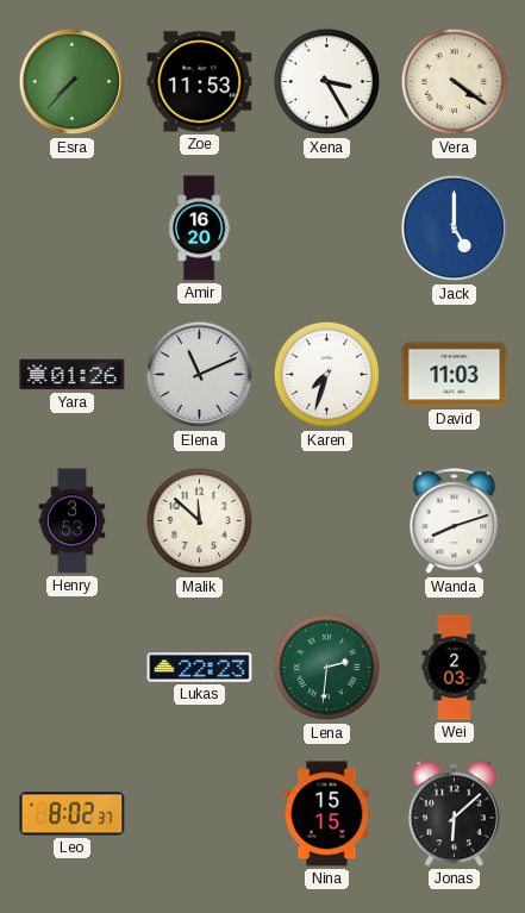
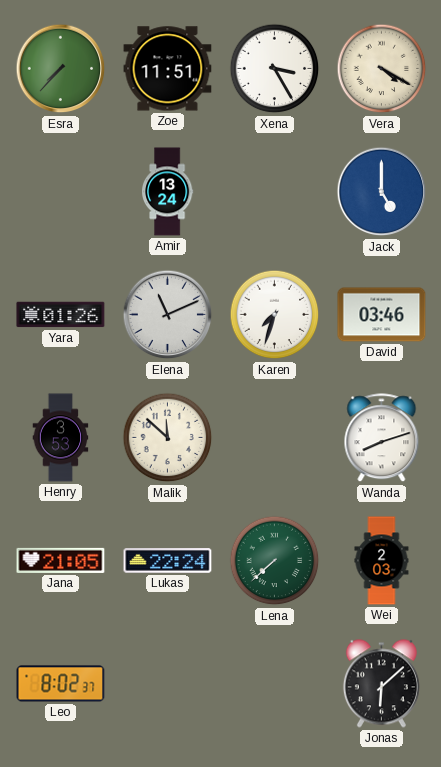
Zoe: 11:53 -> 11:51 (168, 69)
Vera: 4:21 -> 4:20 (382, 69)
Amir: 16:20 -> 13:24 (168, 192)
David: 11:03 -> 03:46 (382, 315)
Jana: none -> 21:05 (61, 560)
Lukas: 22:23 -> 22:24 (168, 561)
Lena: 2:31 -> 7:38 (275, 561)
Nina: 15:15 -> none (327, 814)
